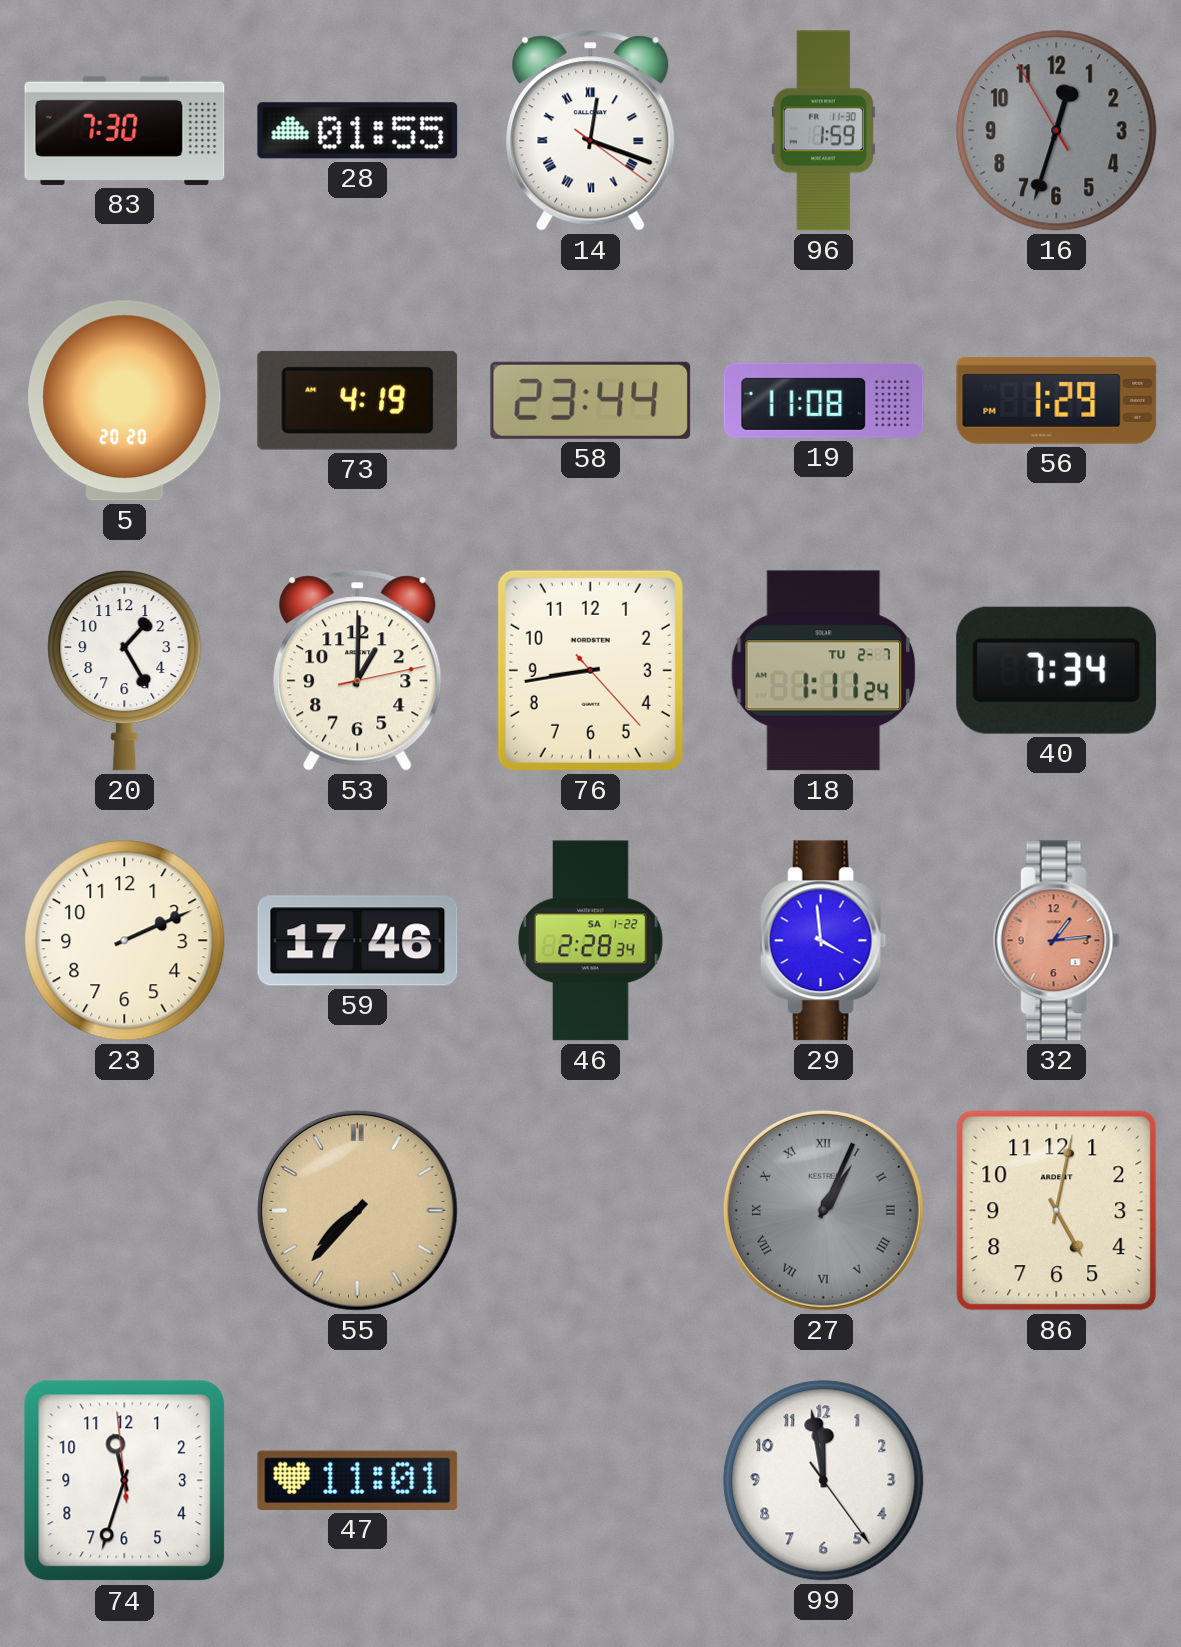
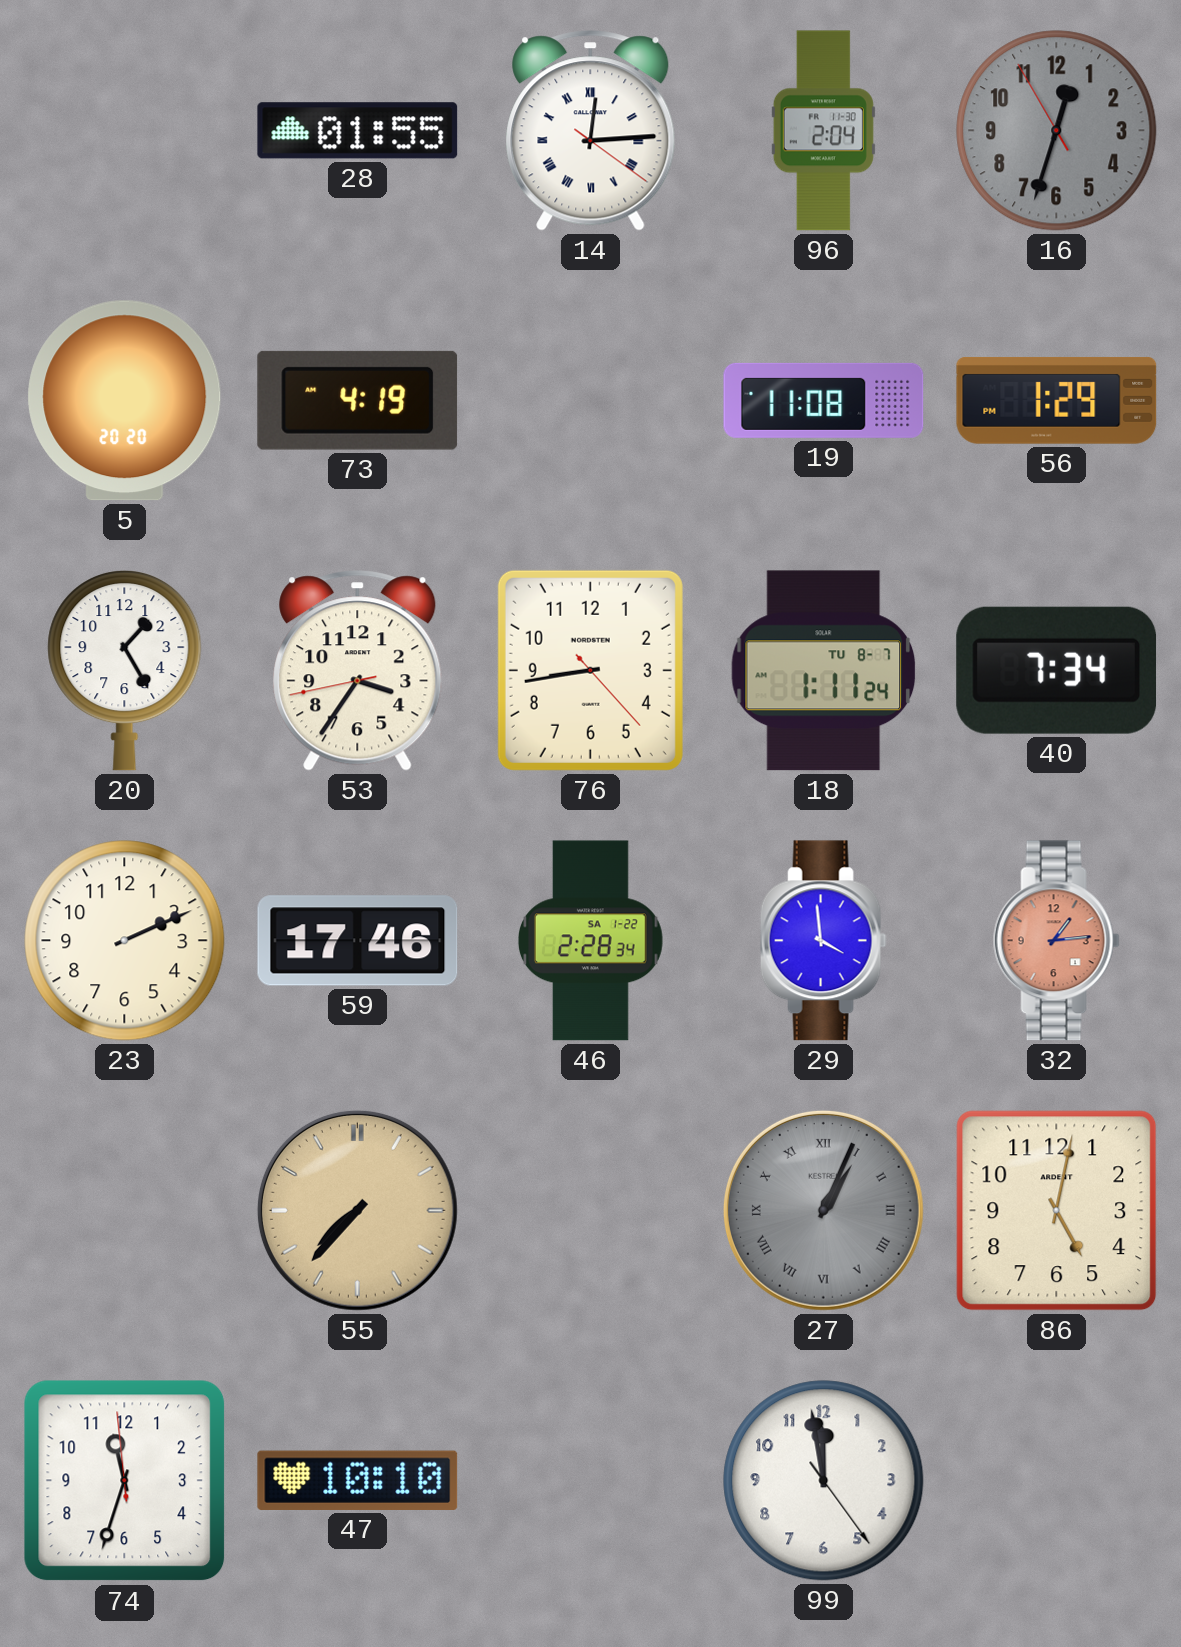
83: 7:30 -> none (125, 130)
14: 12:18 -> 12:14 (591, 131)
96: 1:59 -> 2:04 (823, 131)
58: 23:44 -> none (591, 400)
53: 1:00 -> 3:35 (358, 671)
18 date: TU 2-7 -> TU 8-7 (824, 671)
47: 11:01 -> 10:10 (358, 1480)
